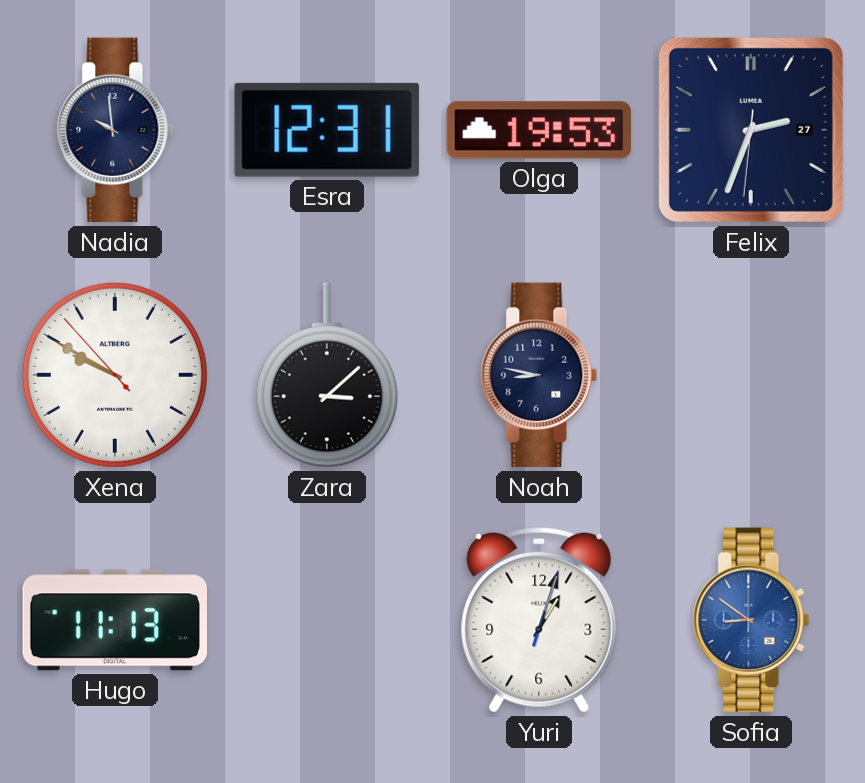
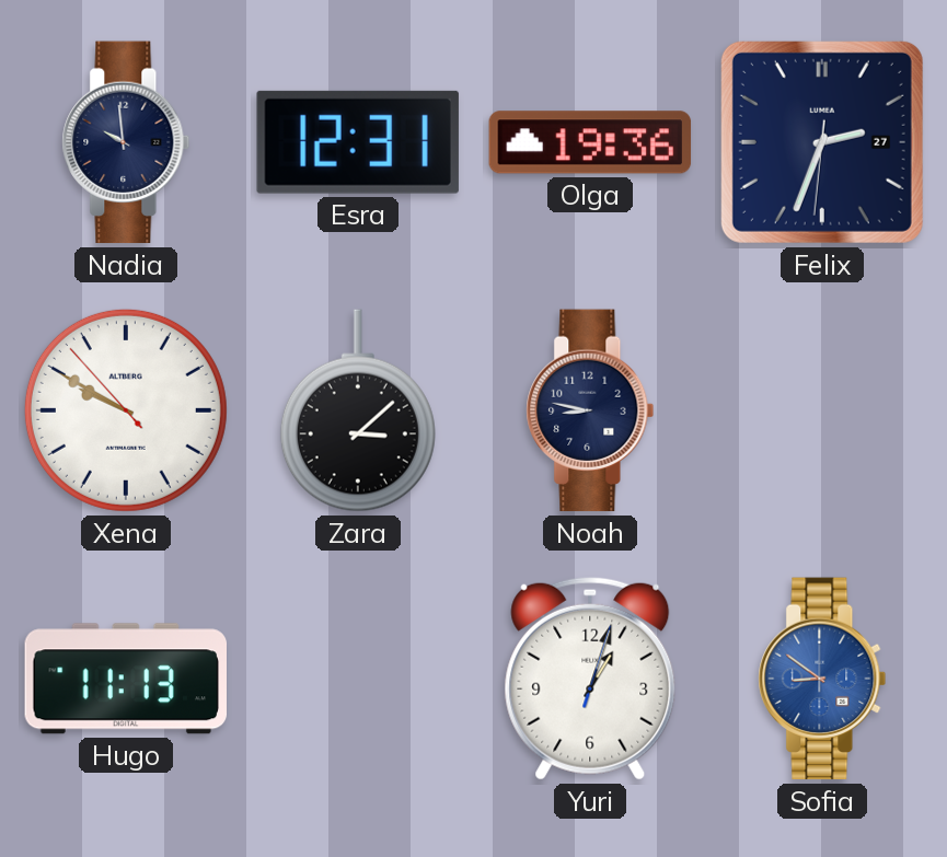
Olga: 19:53 -> 19:36 (590, 142)
